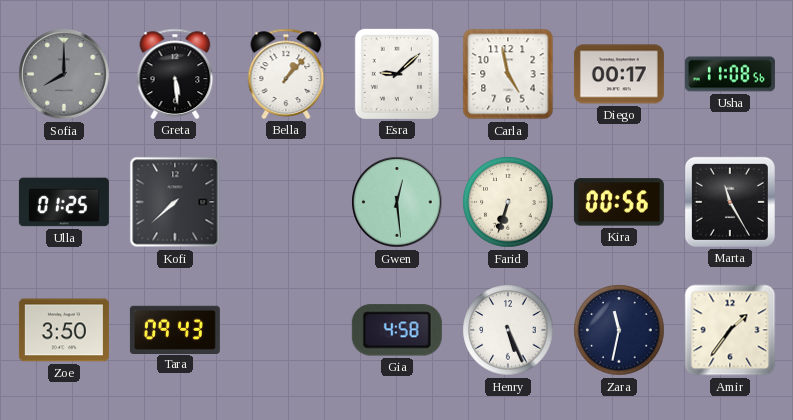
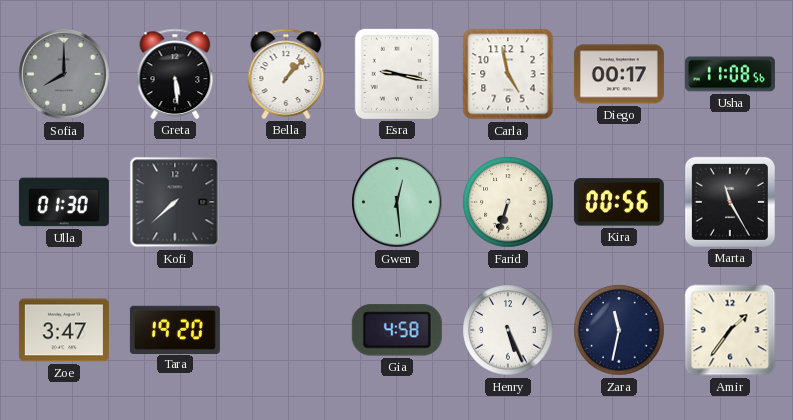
Esra: 9:08 -> 9:17 (397, 74)
Ulla: 01:25 -> 01:30 (64, 202)
Zoe: 3:50 -> 3:47 (64, 330)
Tara: 09:43 -> 19:20 (175, 329)
